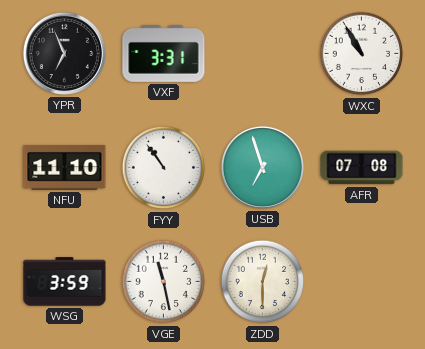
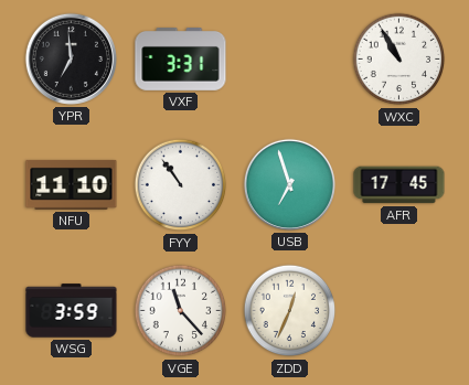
YPR: 6:56 -> 6:59 (71, 58)
AFR: 07:08 -> 17:45 (399, 185)
VGE: 11:28 -> 11:23 (181, 311)
ZDD: 12:30 -> 12:34 (290, 311)
